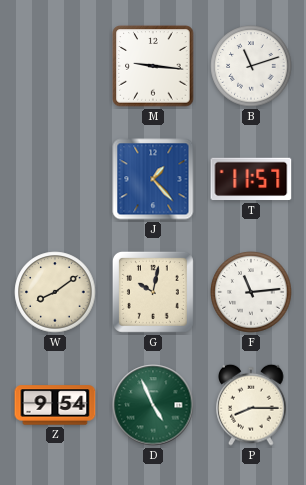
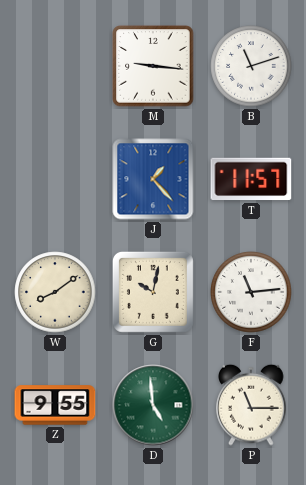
Z: 9:54 -> 9:55 (55, 405)
D: 4:56 -> 4:59 (153, 405)
P: 8:15 -> 11:15 (251, 405)
